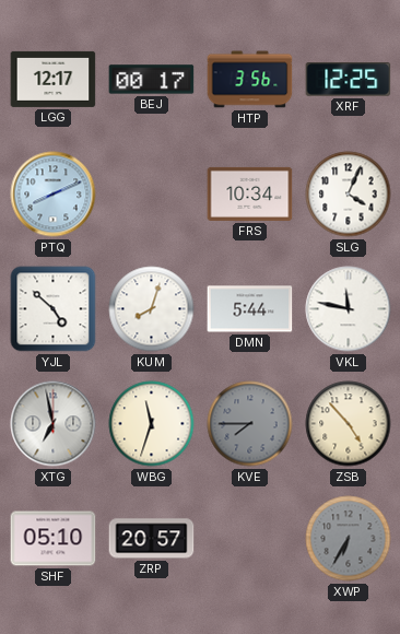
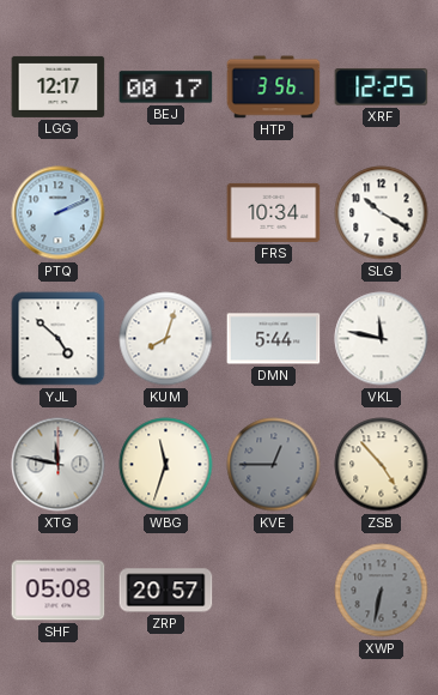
PTQ: 8:11 -> 2:11 (59, 213)
SLG: 4:04 -> 10:20 (382, 213)
XTG: 6:58 -> 11:47 (59, 465)
KVE: 7:45 -> 12:45 (274, 465)
SHF: 05:10 -> 05:08 (59, 591)
XWP: 6:35 -> 6:32 (382, 591)
